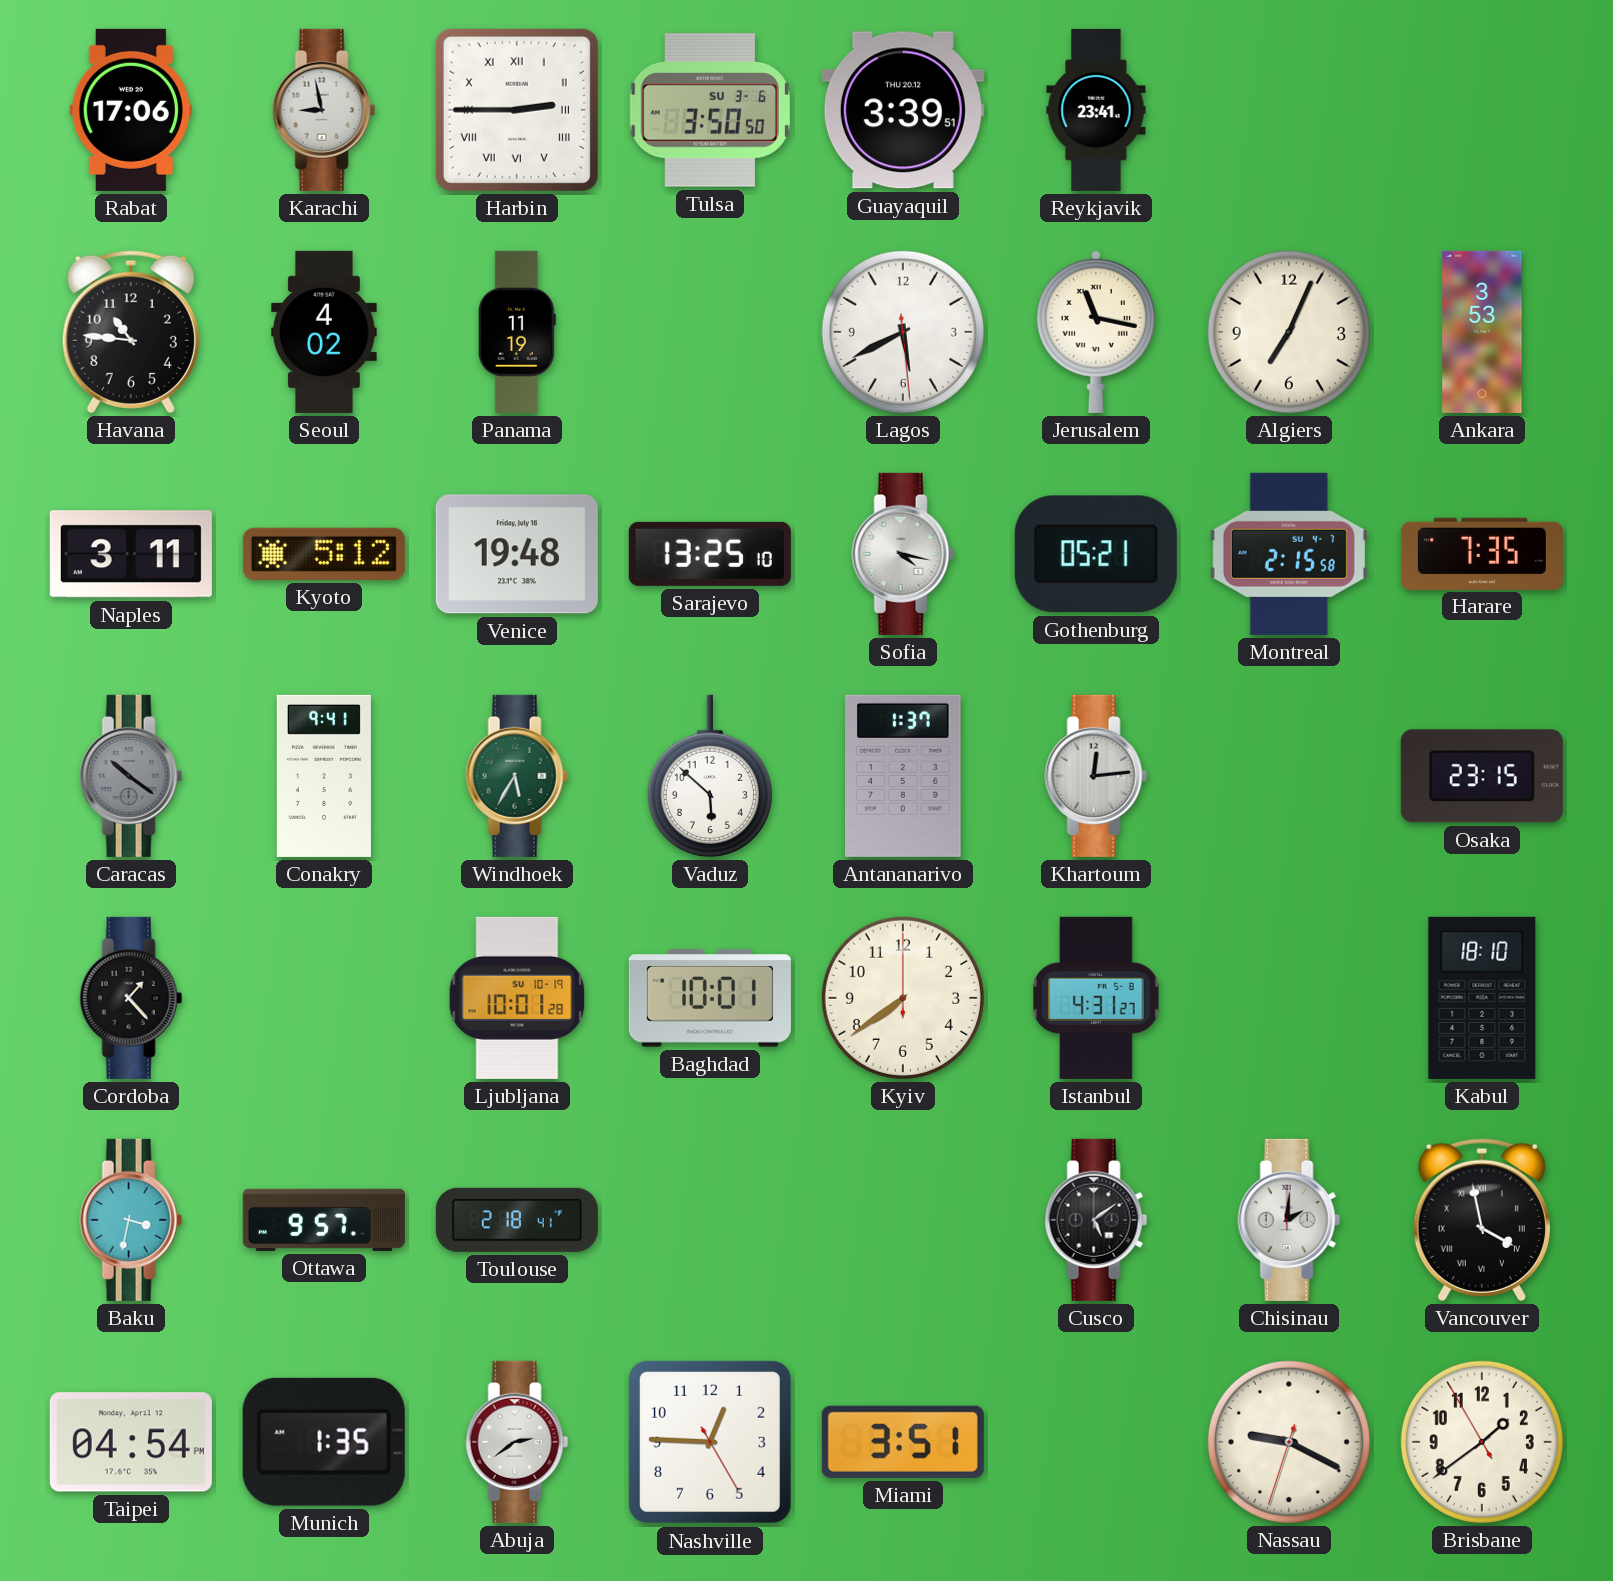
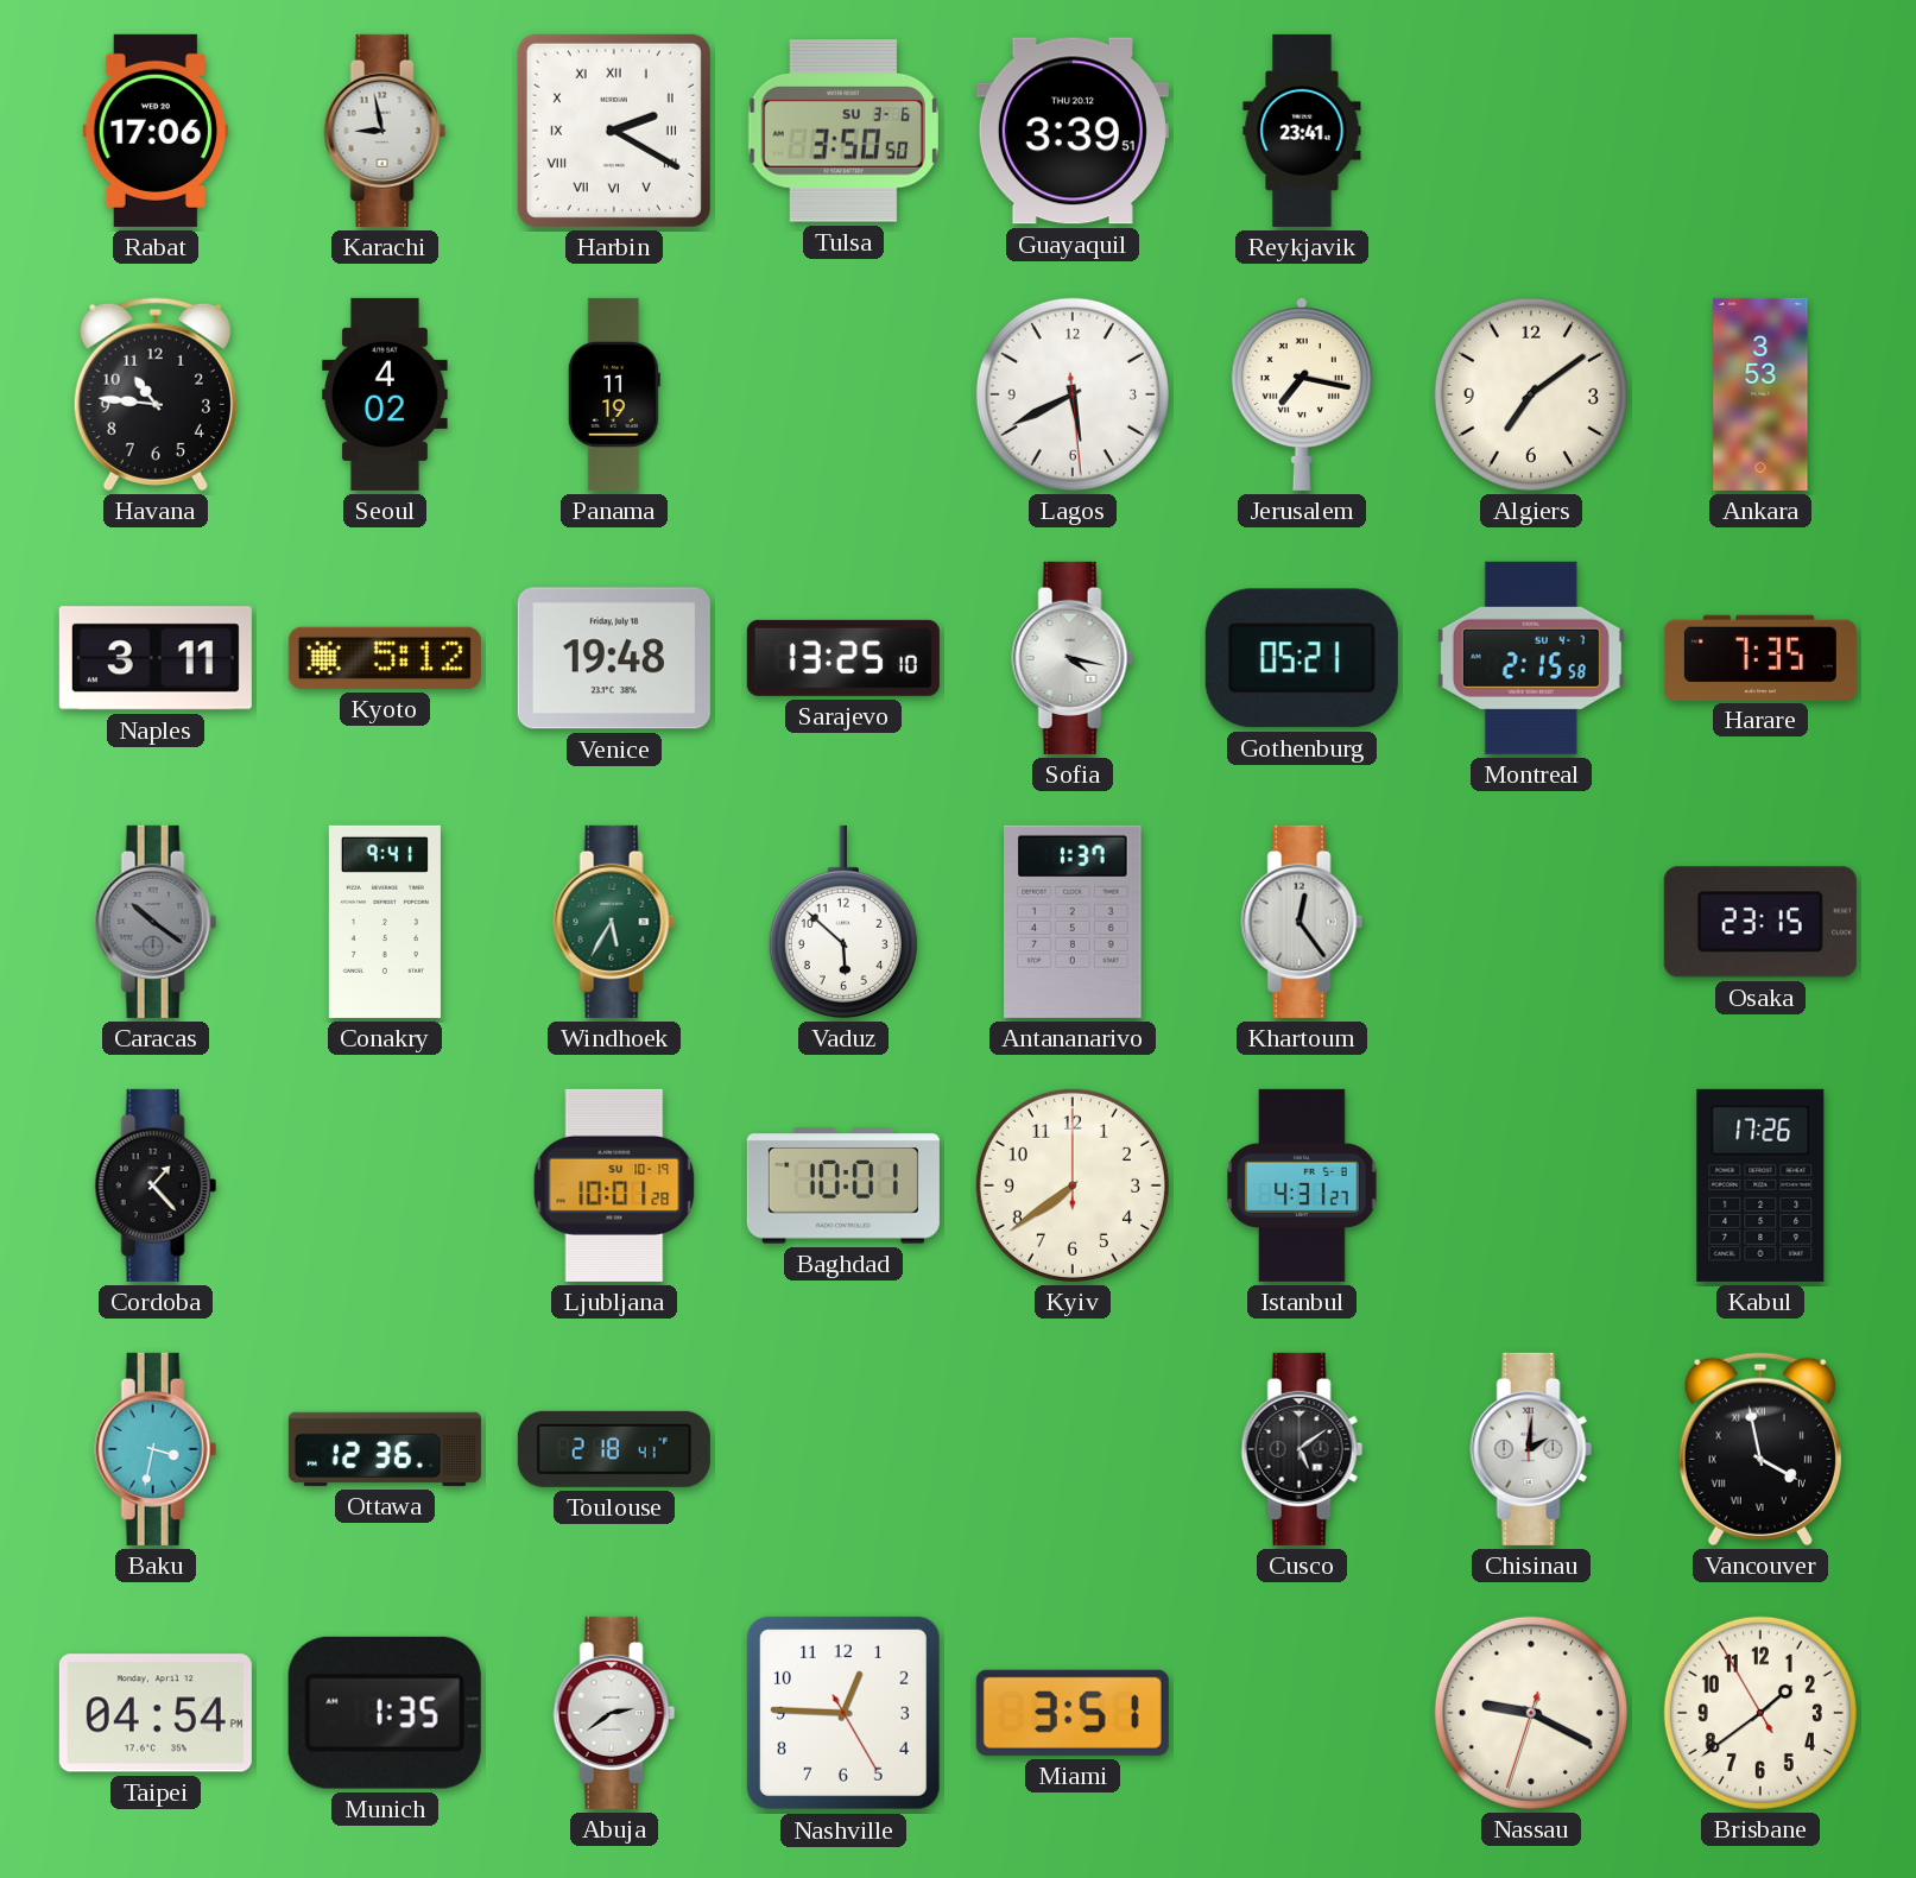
Harbin: 2:45 -> 2:20 (614, 131)
Jerusalem: 11:17 -> 7:17 (1302, 393)
Algiers: 7:04 -> 7:09 (1531, 394)
Khartoum: 12:14 -> 12:24 (1302, 922)
Kabul: 18:10 -> 17:26 (1760, 1185)
Ottawa: 9:57 -> 12:36 (385, 1449)
